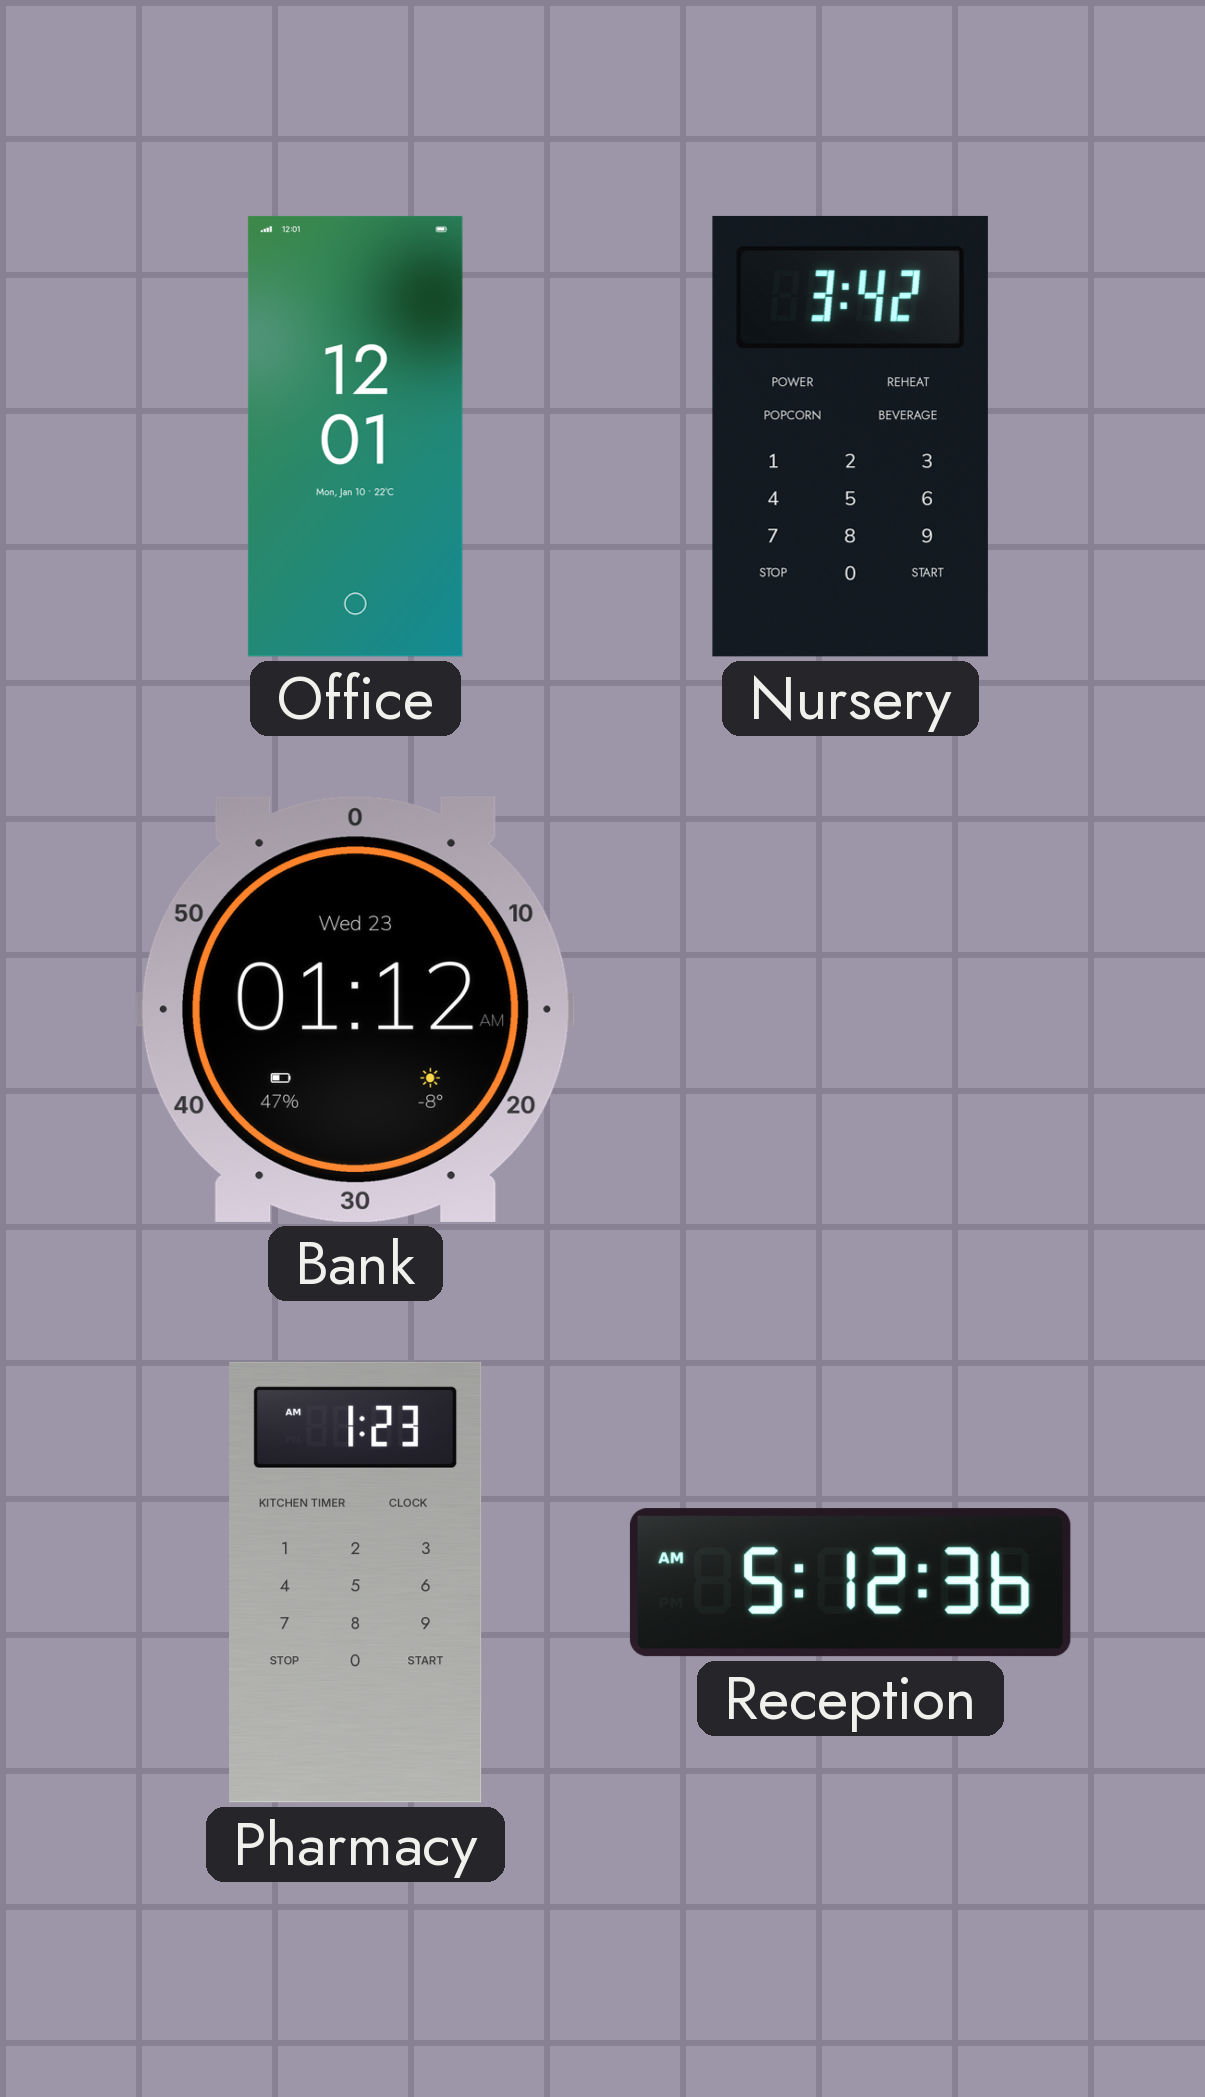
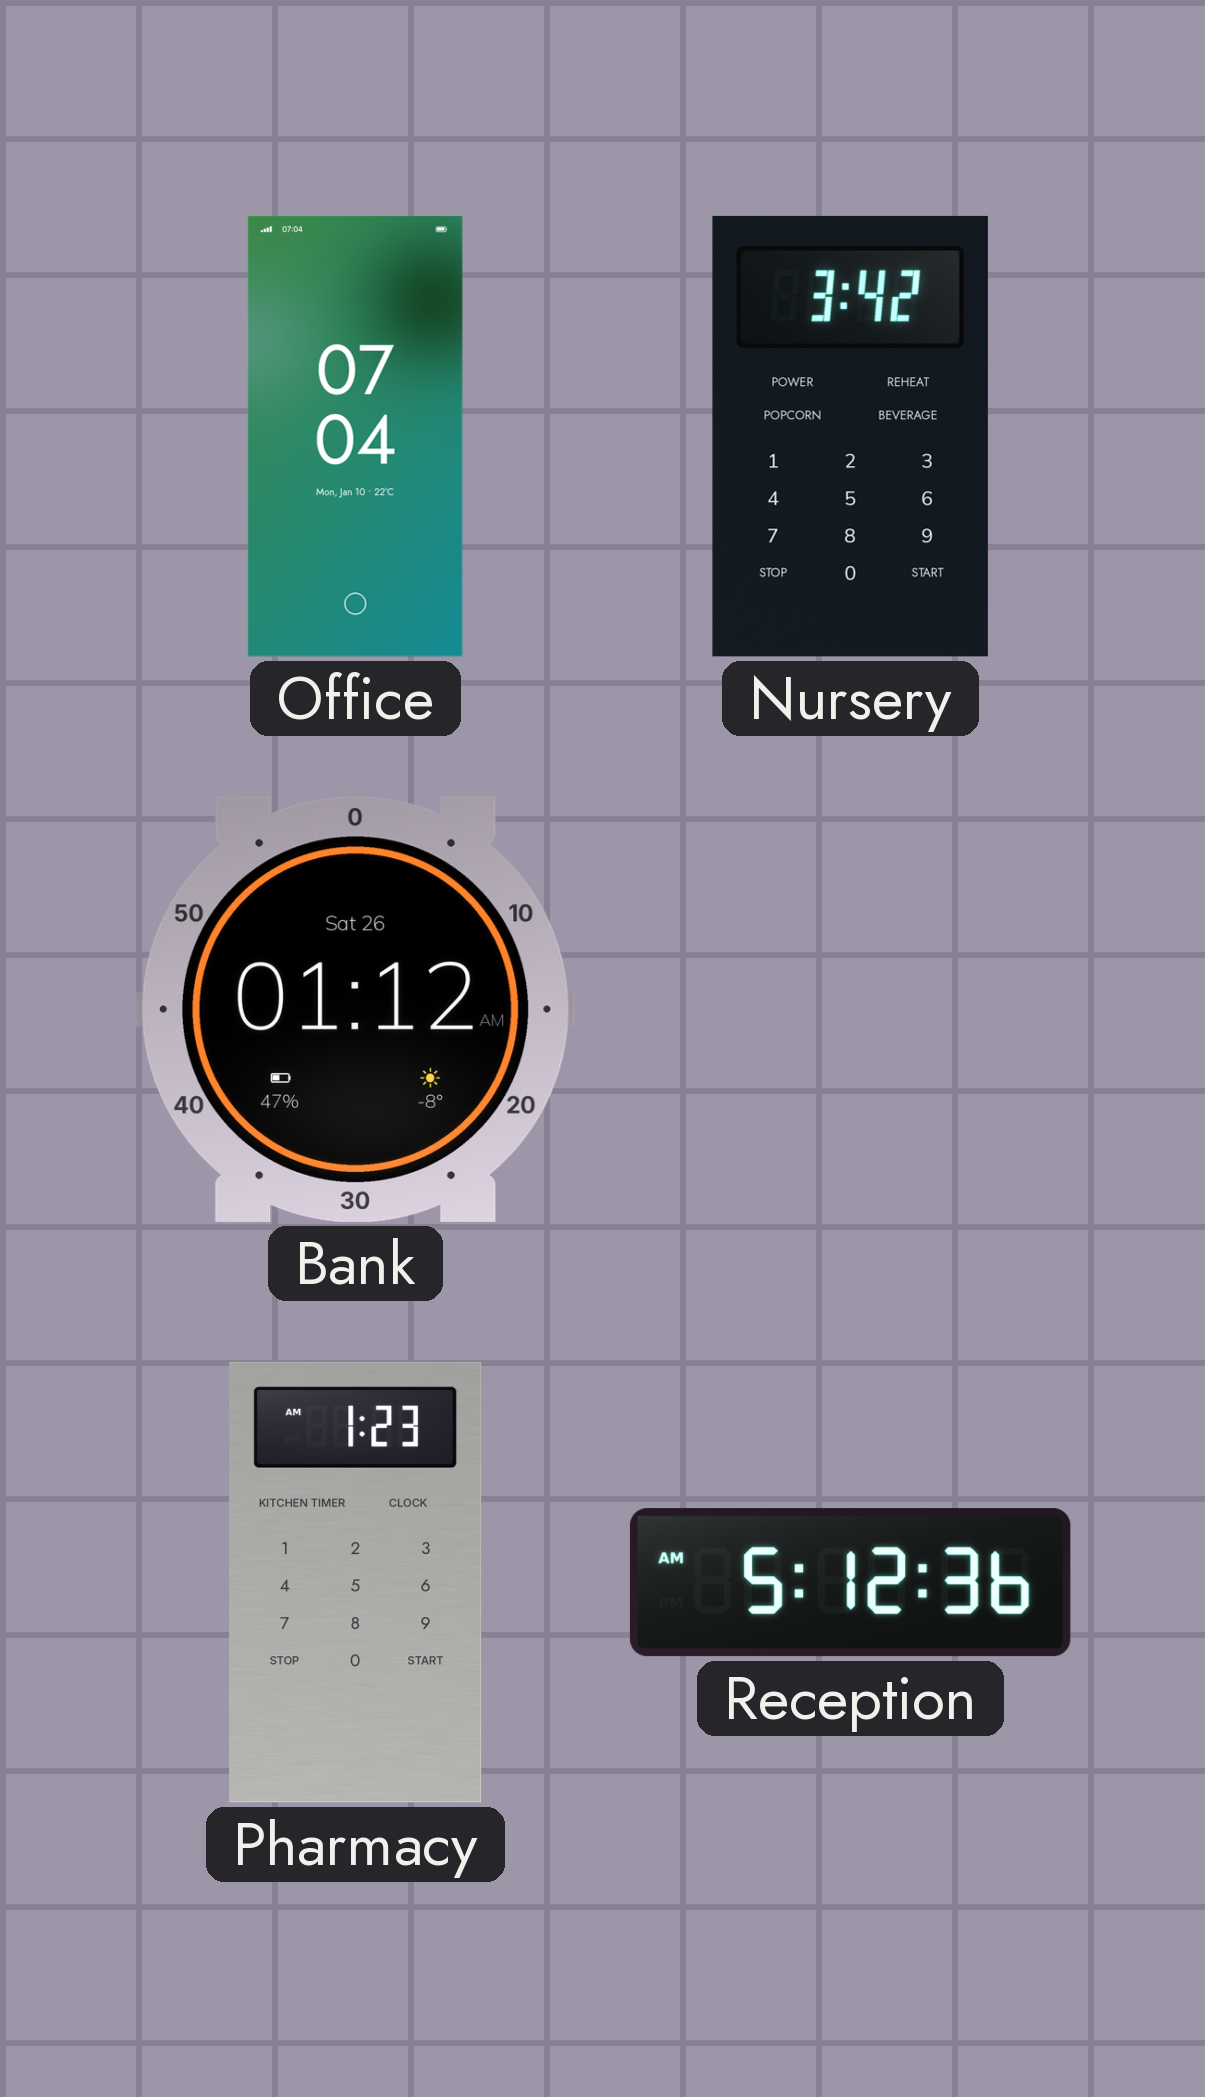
Office: 12:01 -> 07:04 (355, 436)
Bank date: Wed 23 -> Sat 26 (355, 1009)
